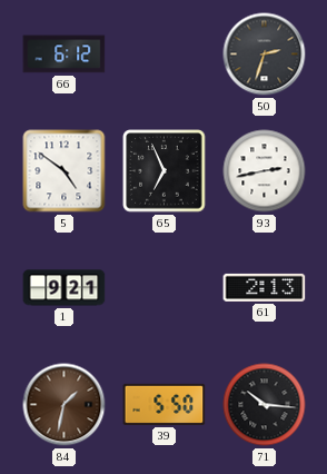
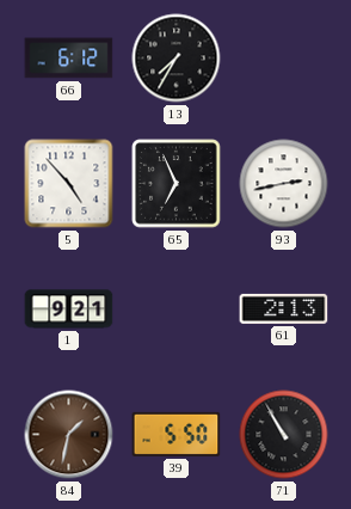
13: none -> 7:35 (177, 59)
50: 2:33 -> none (265, 55)
5: 4:51 -> 4:53 (69, 184)
71: 10:16 -> 10:55 (284, 435)
